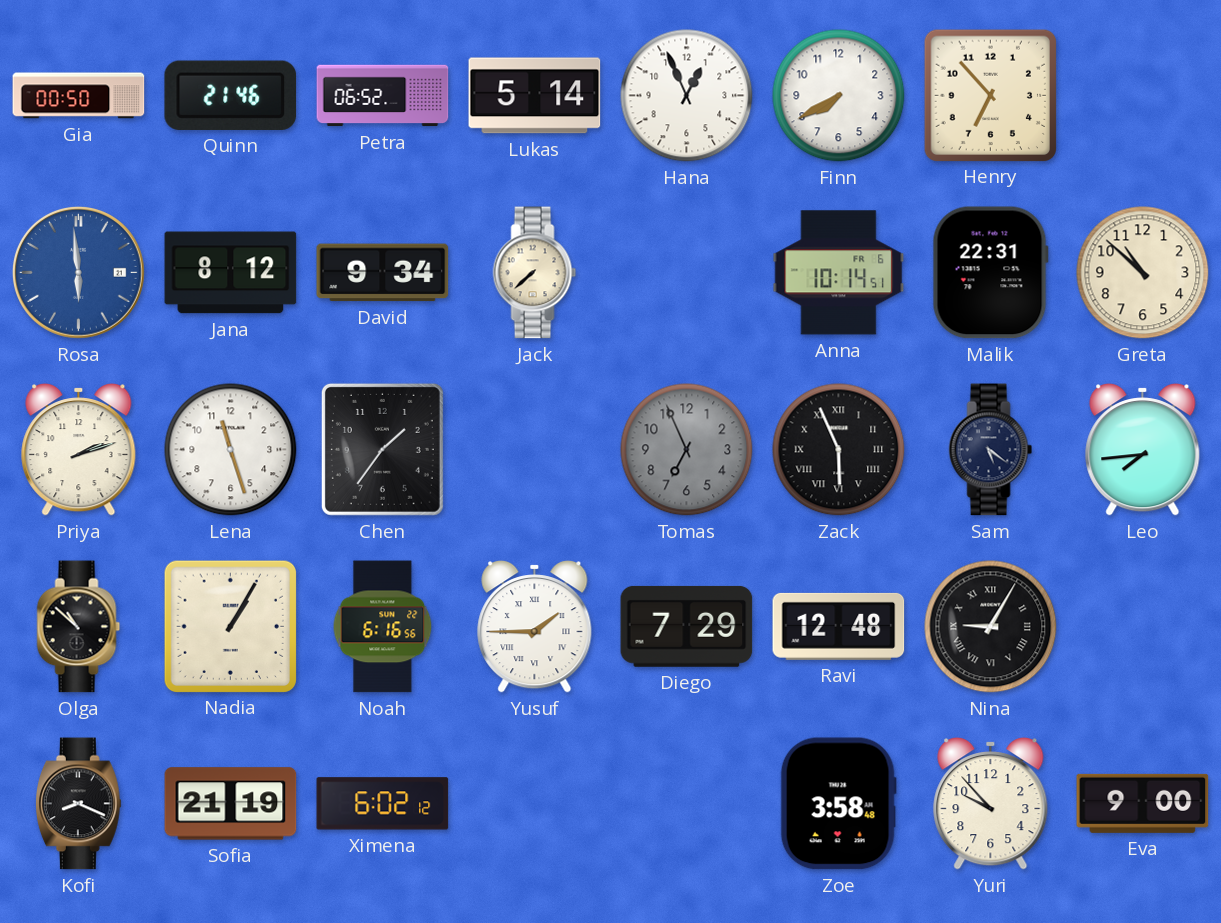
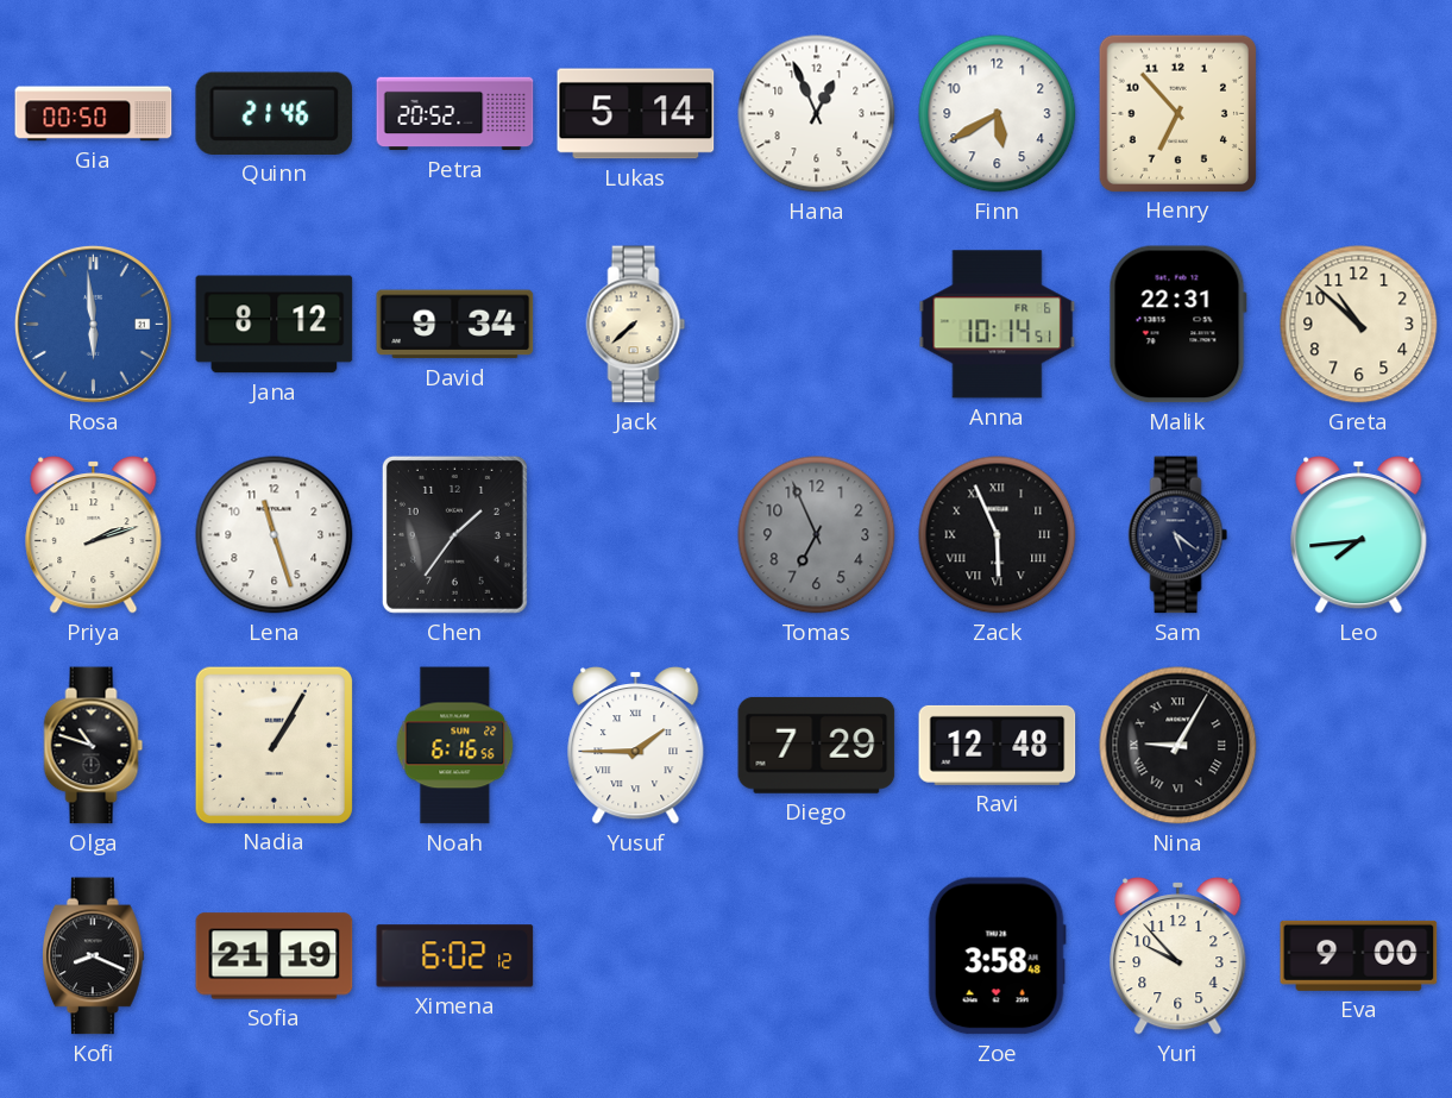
Petra: 06:52 -> 20:52 (455, 114)
Finn: 7:40 -> 5:40 (998, 114)
Olga: 10:52 -> 10:48 (94, 746)
